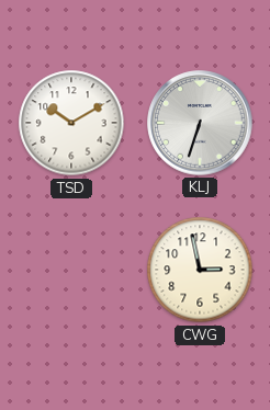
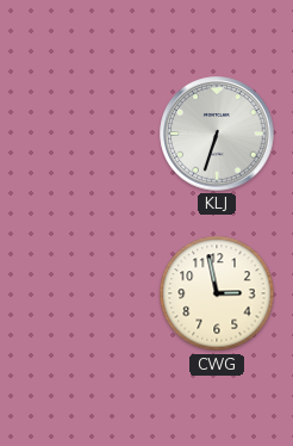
TSD: 10:10 -> none (71, 123)
